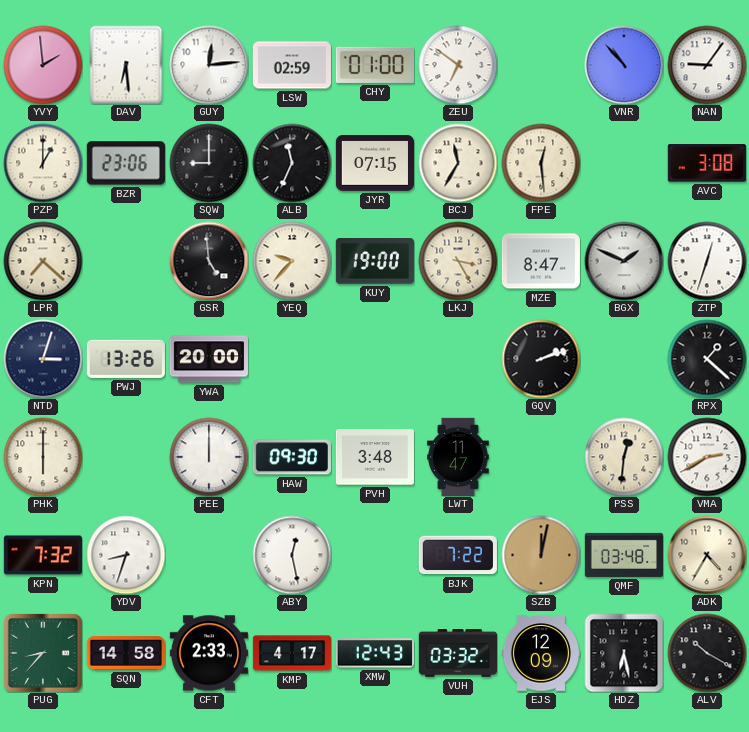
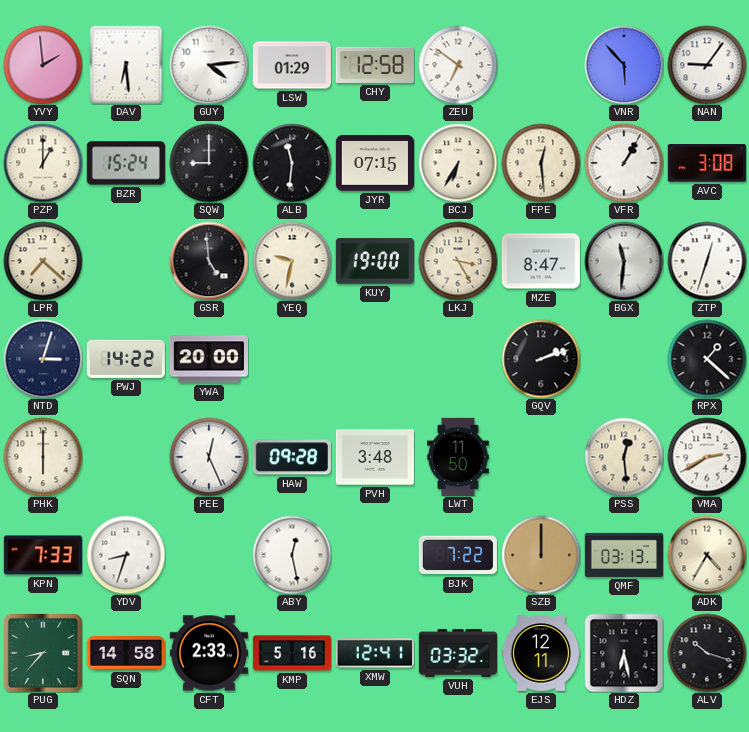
GUY: 12:14 -> 4:14 (209, 65)
LSW: 02:59 -> 01:29 (292, 65)
CHY: 01:00 -> 12:58 (375, 65)
VNR: 10:53 -> 5:53 (624, 65)
BZR: 23:06 -> 15:24 (126, 163)
ALB: 11:34 -> 11:31 (292, 163)
BCJ: 11:35 -> 6:35 (458, 163)
VFR: none -> 1:05 (624, 163)
YEQ: 9:37 -> 9:32 (292, 261)
BGX: 1:49 -> 11:31 (624, 261)
PWJ: 13:26 -> 14:22 (126, 359)
PEE: 12:00 -> 12:26 (209, 457)
HAW: 09:30 -> 09:28 (292, 457)
LWT: 11:47 -> 11:50 (458, 456)
PSS: 12:31 -> 12:29 (624, 457)
KPN: 7:32 -> 7:33 (43, 555)
SZB: 12:02 -> 12:00 (541, 555)
QMF: 03:48 -> 03:13 (623, 555)
KMP: 4:17 -> 5:16 (291, 653)
XMW: 12:43 -> 12:41 (375, 653)
EJS: 12:09 -> 12:11 (540, 653)
ALV: 10:20 -> 10:18 (707, 653)
